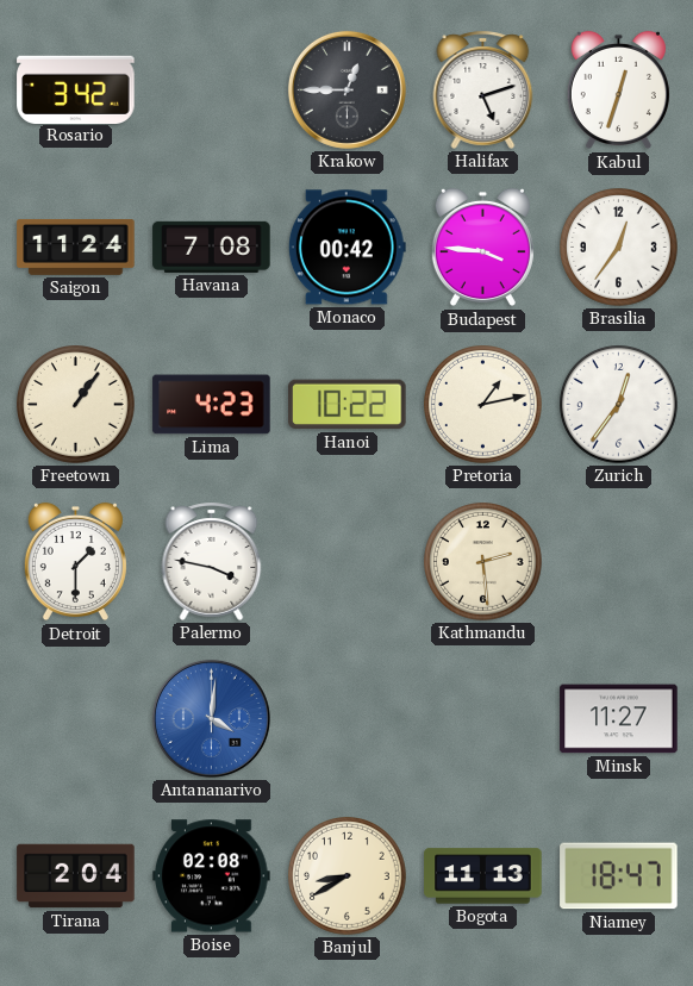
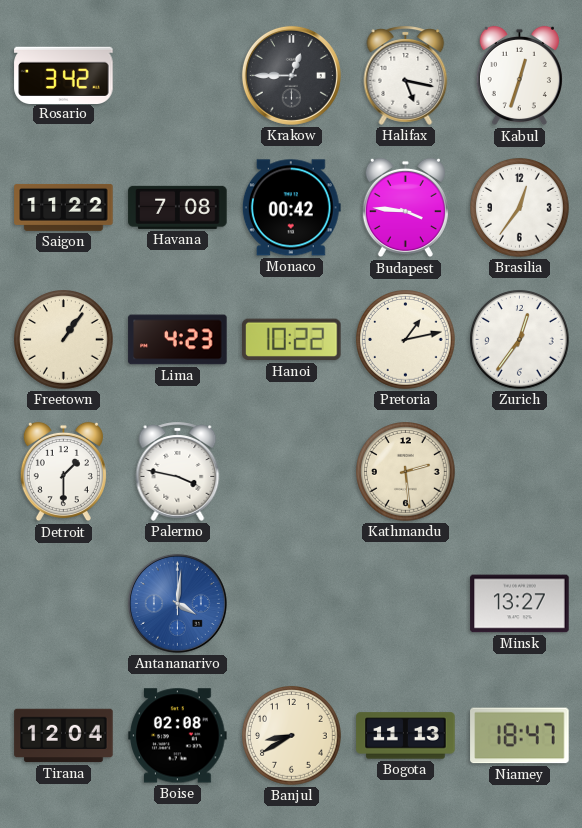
Halifax: 5:12 -> 5:17 (406, 75)
Saigon: 11:24 -> 11:22 (64, 207)
Minsk: 11:27 -> 13:27 (520, 604)
Tirana: 2:04 -> 12:04 (64, 736)
